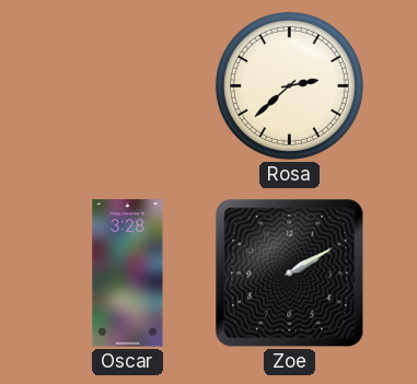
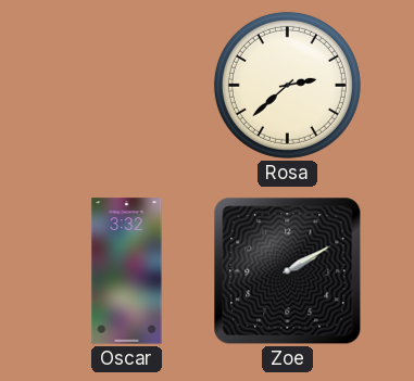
Oscar: 3:28 -> 3:32 (127, 271)
